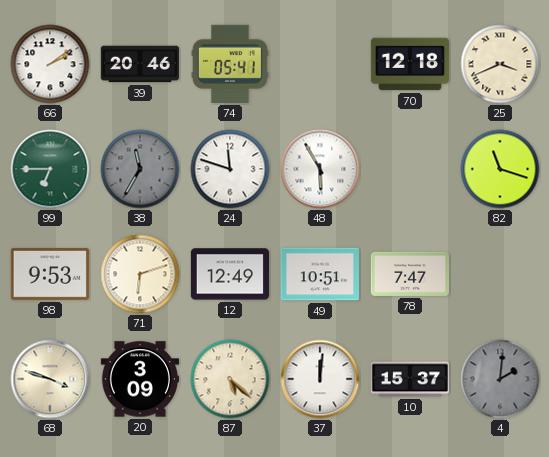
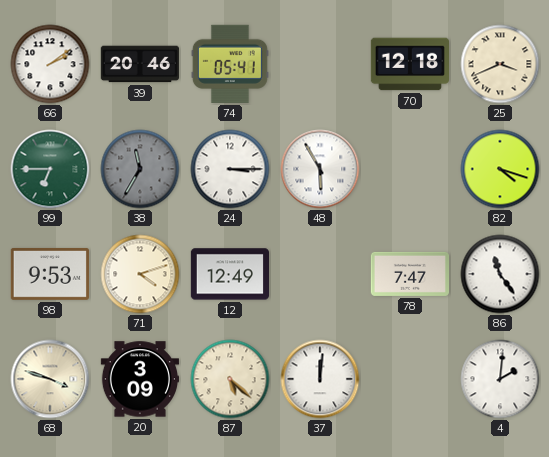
24: 11:48 -> 3:15 (230, 169)
82: 11:18 -> 4:18 (500, 169)
71: 6:12 -> 4:12 (140, 274)
49: 10:51 -> none (319, 274)
86: none -> 11:24 (500, 274)
10: 15:37 -> none (409, 379)
4 dial: grey -> white (500, 379)
